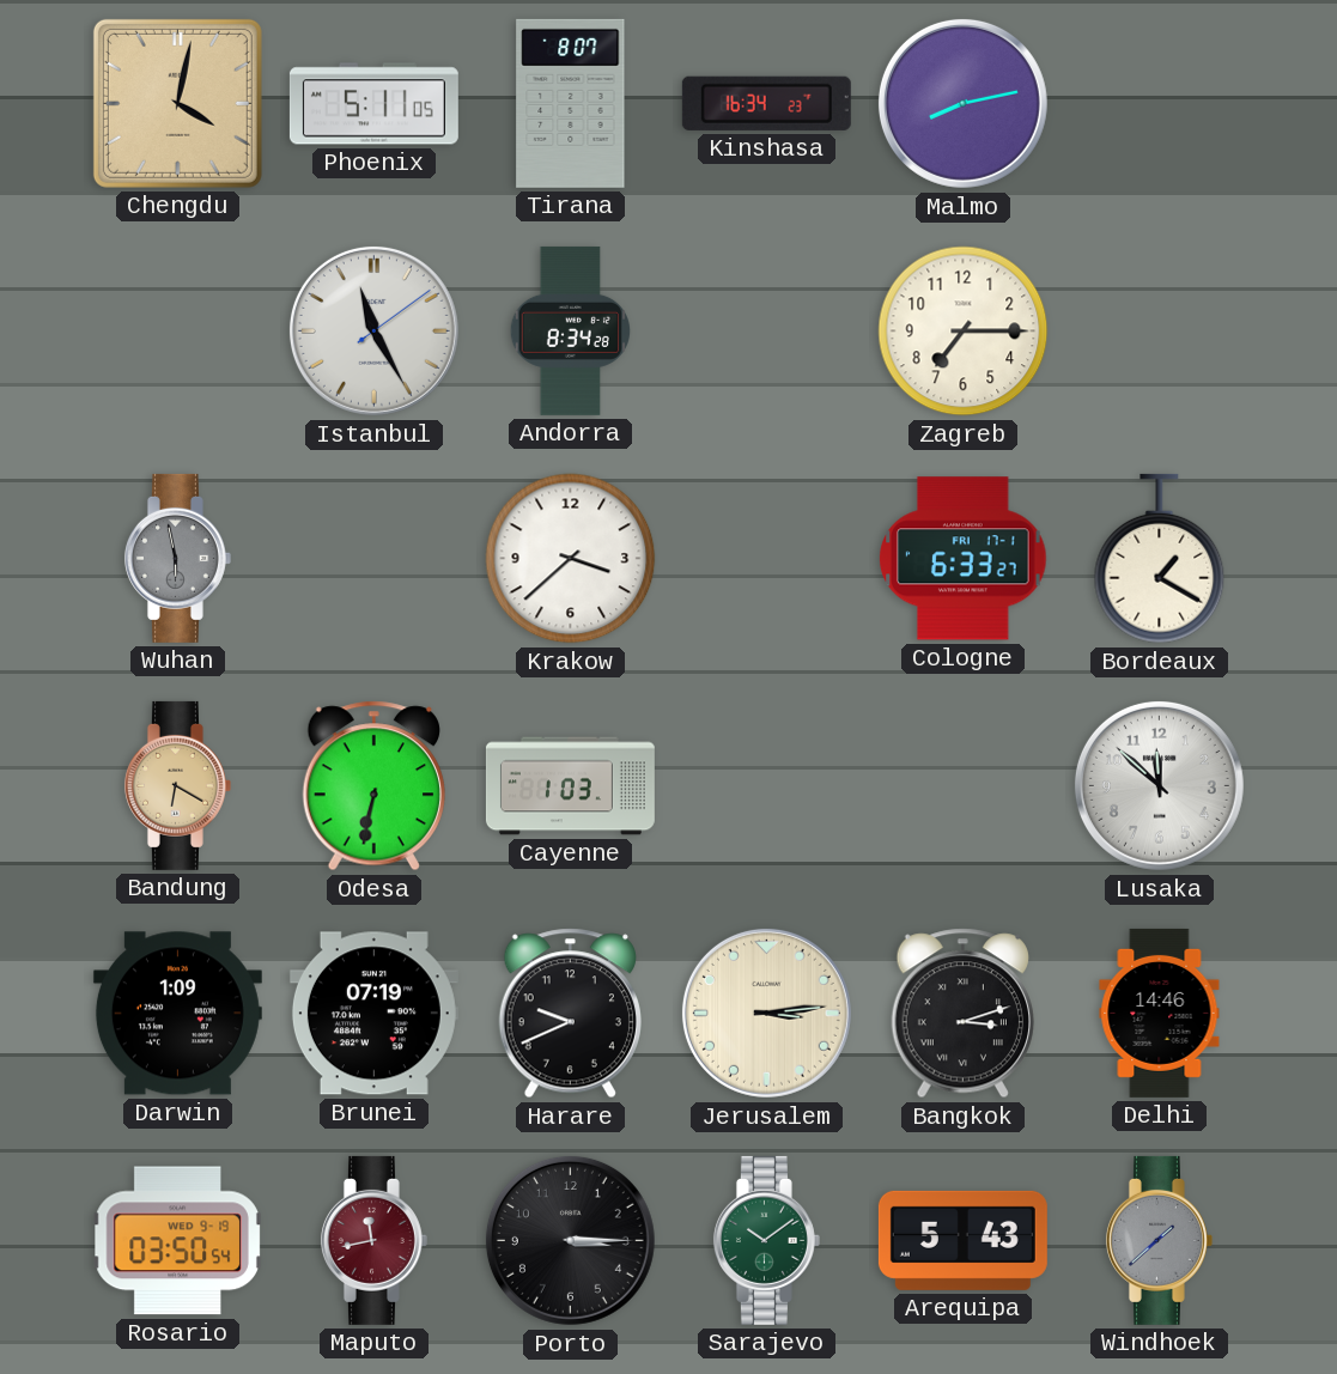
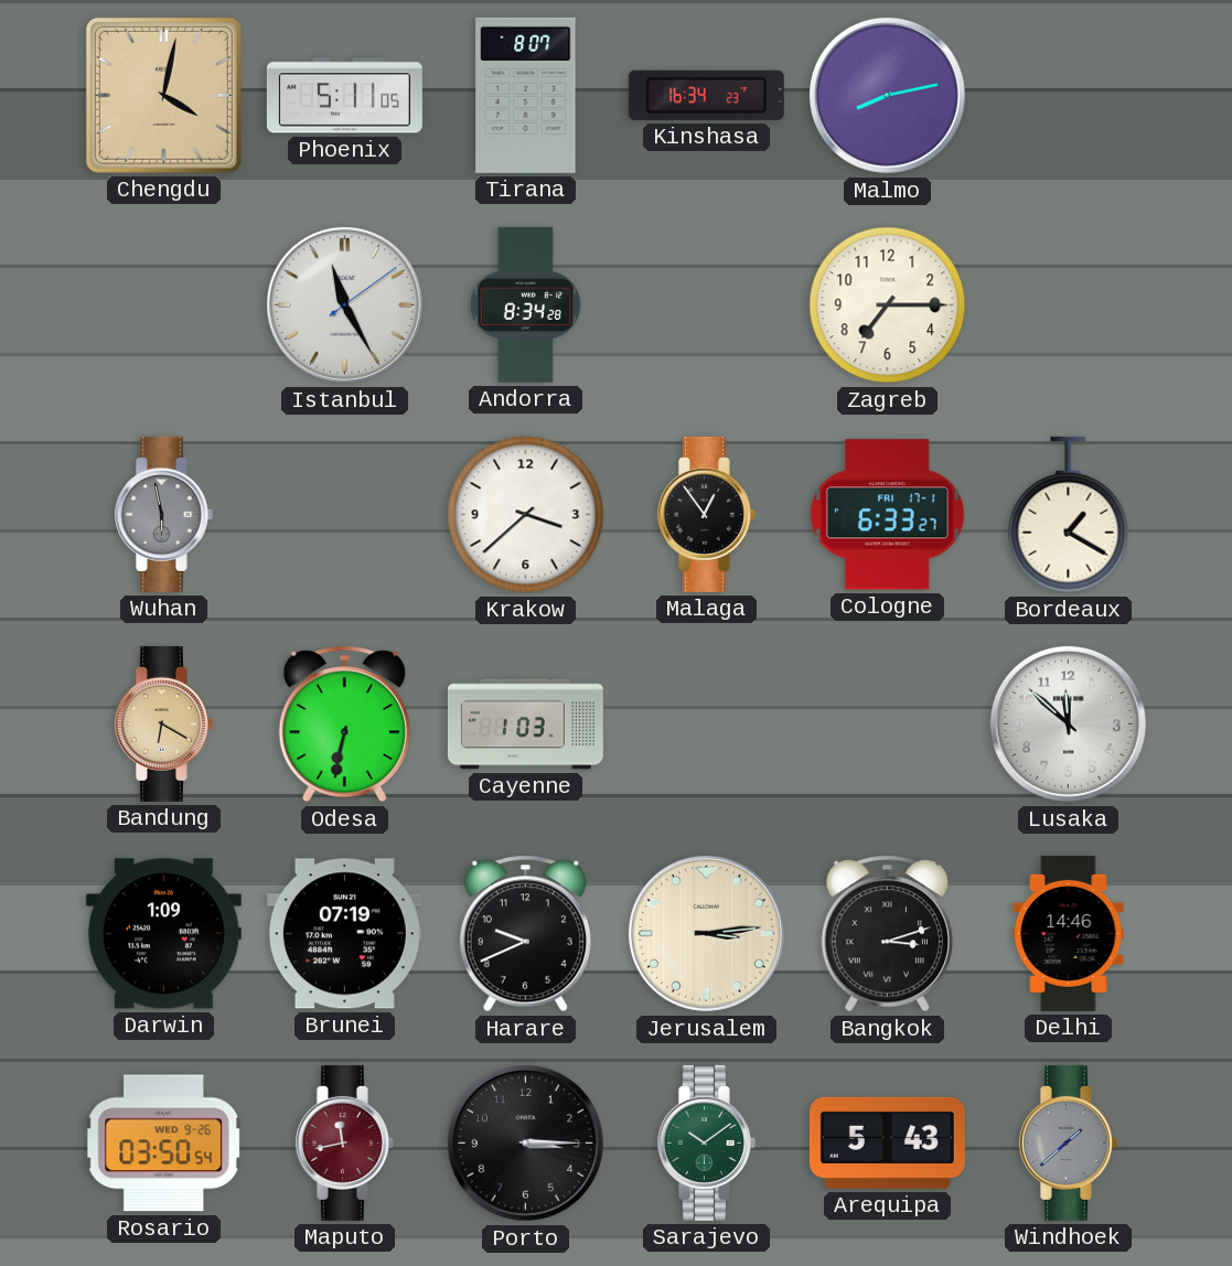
Malaga: none -> 12:54 (706, 514)
Rosario date: WED 9-19 -> WED 9-26 (163, 1144)
